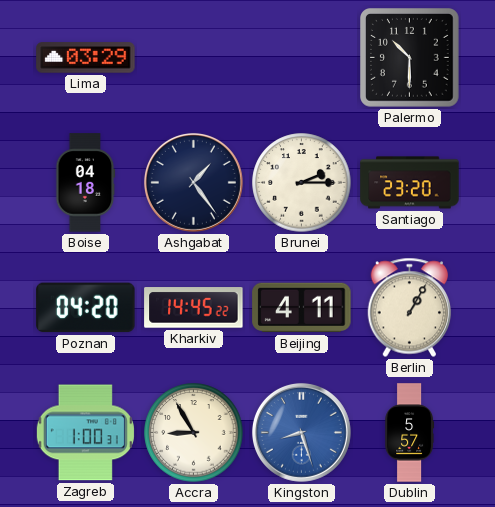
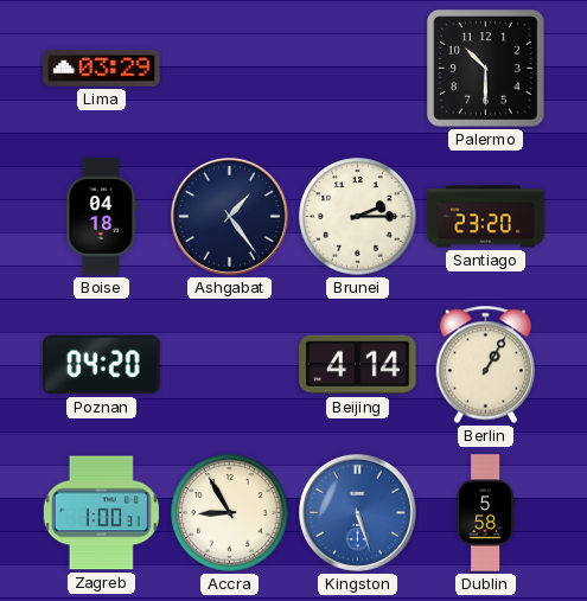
Kharkiv: 14:45 -> none (194, 308)
Beijing: 4:11 -> 4:14 (358, 365)
Kingston: 8:27 -> 5:27 (357, 512)
Dublin: 5:57 -> 5:58 (486, 513)
